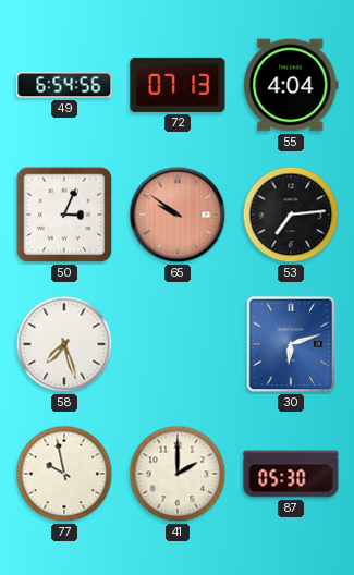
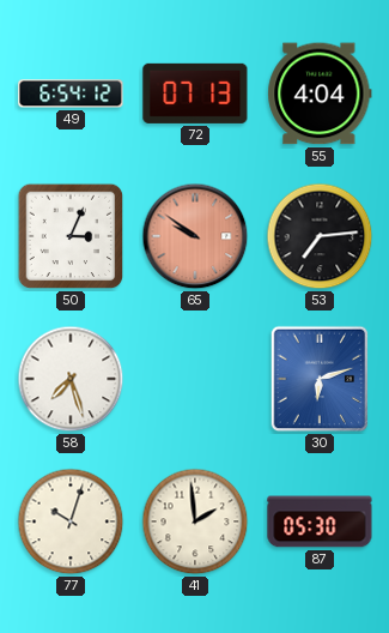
49: 6:54:56 -> 6:54:12 (71, 94)
77: 9:58 -> 10:03 (71, 522)
41: 2:00 -> 1:59 (195, 522)
